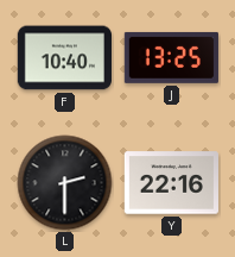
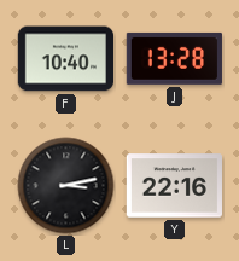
J: 13:25 -> 13:28 (174, 58)
L: 2:30 -> 3:13 (66, 186)
